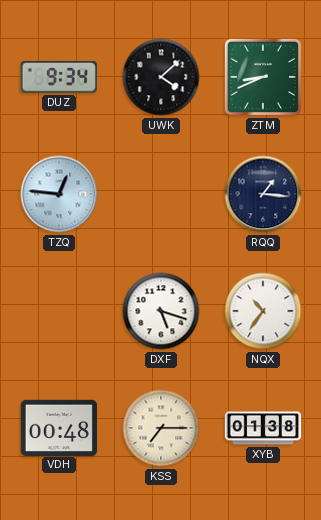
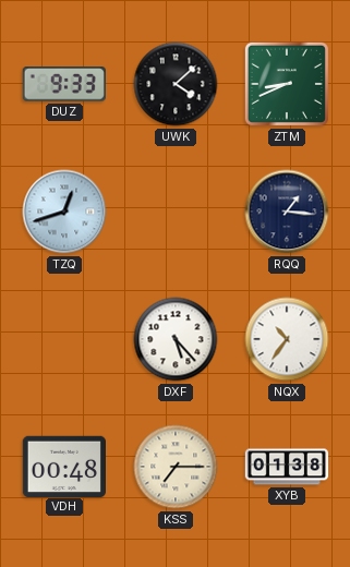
DUZ: 9:34 -> 9:33 (64, 84)
TZQ: 12:46 -> 12:42 (64, 212)
DXF: 5:18 -> 5:23 (176, 339)
